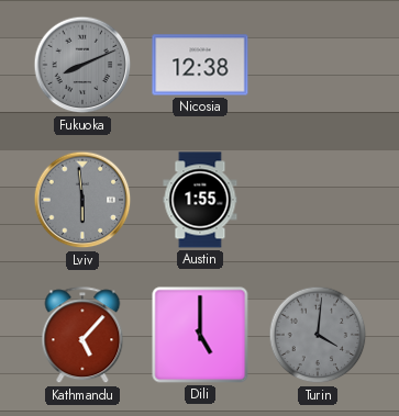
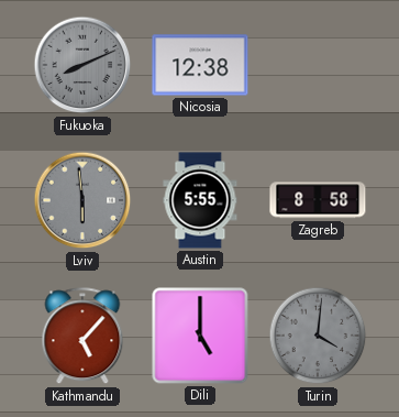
Austin: 1:55 -> 5:55 (200, 200)
Zagreb: none -> 8:58 (318, 200)
